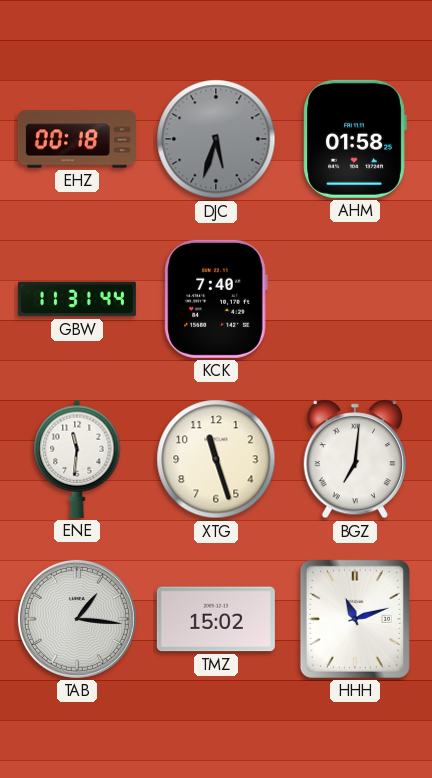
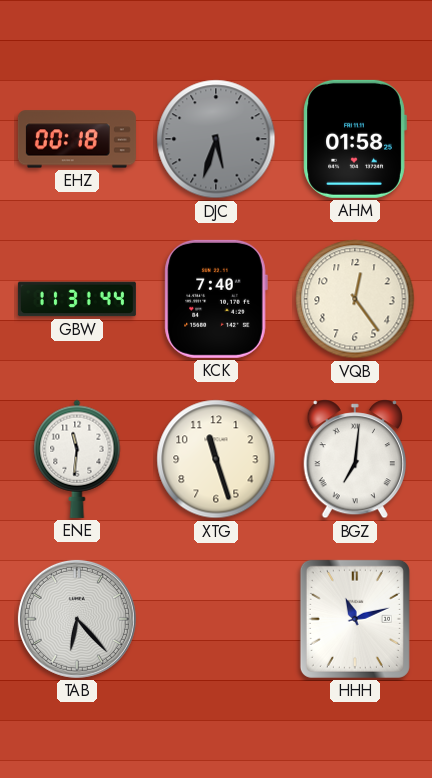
VQB: none -> 12:24 (355, 299)
TAB: 1:16 -> 6:23 (77, 619)
TMZ: 15:02 -> none (216, 619)
